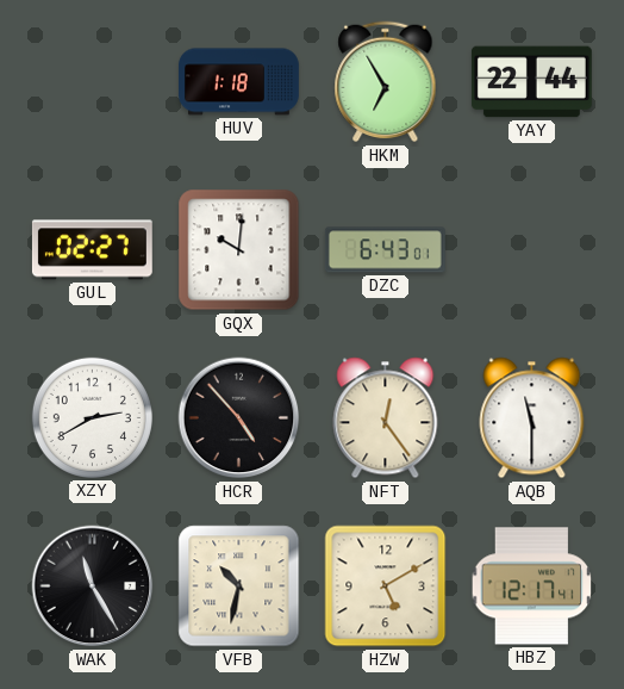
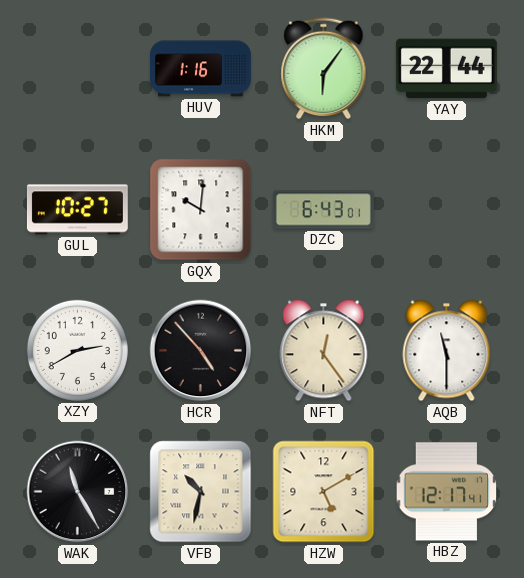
HUV: 1:18 -> 1:16 (201, 69)
HKM: 6:55 -> 6:06 (324, 69)
GUL: 02:27 -> 10:27 (77, 210)
